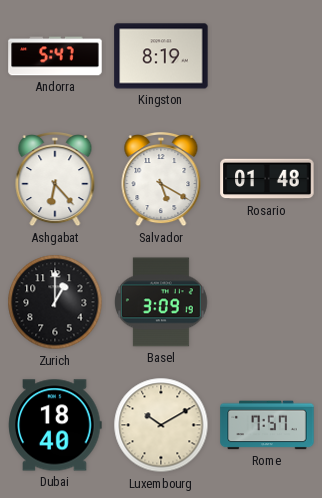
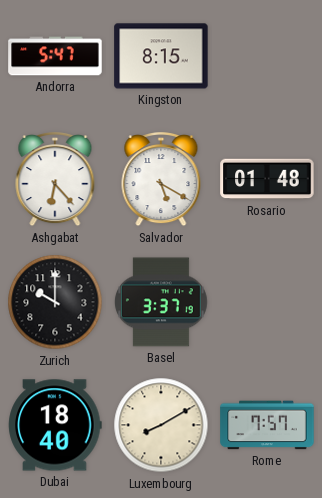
Kingston: 8:19 -> 8:15 (161, 56)
Zurich: 1:00 -> 10:00 (55, 302)
Basel: 3:09 -> 3:37 (161, 302)
Luxembourg: 10:10 -> 8:10 (161, 425)
